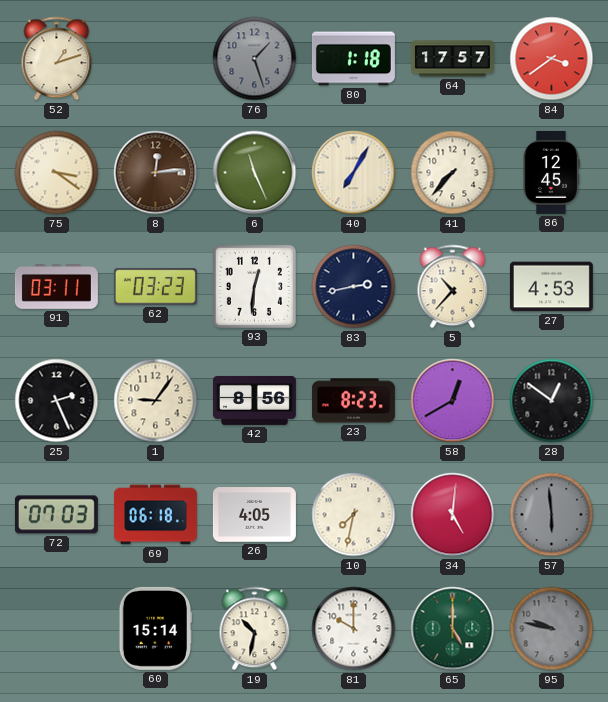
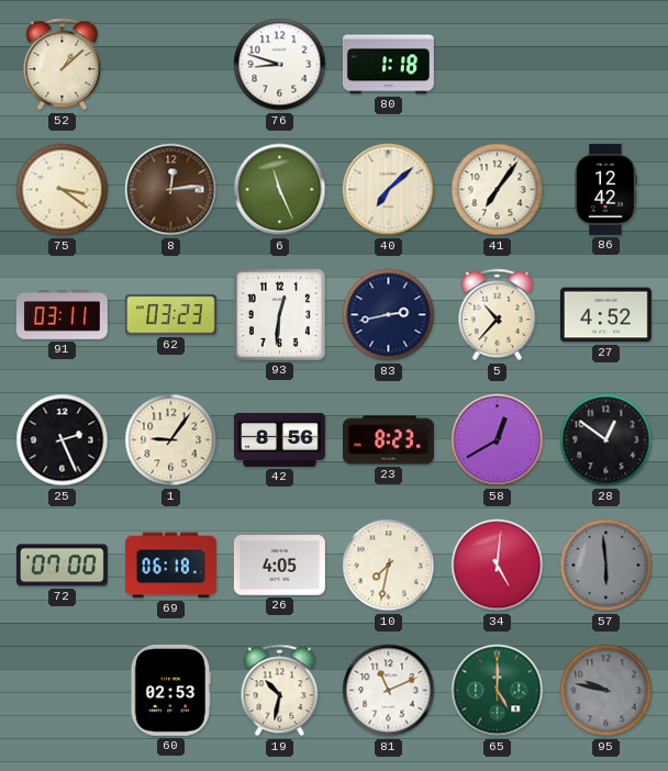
52: 1:12 -> 1:08 (63, 65)
76: 1:27 -> 8:48 (280, 65)
76 dial: grey -> white (280, 65)
64: 17:57 -> none (452, 59)
84: 3:39 -> none (552, 59)
40: 7:05 -> 7:08 (389, 190)
41: 7:37 -> 7:06 (498, 190)
86: 12:45 -> 12:42 (606, 189)
27: 4:53 -> 4:52 (605, 315)
72: 07:03 -> 07:00 (62, 566)
60: 15:14 -> 02:53 (170, 690)
81: 10:00 -> 11:11 (389, 691)
